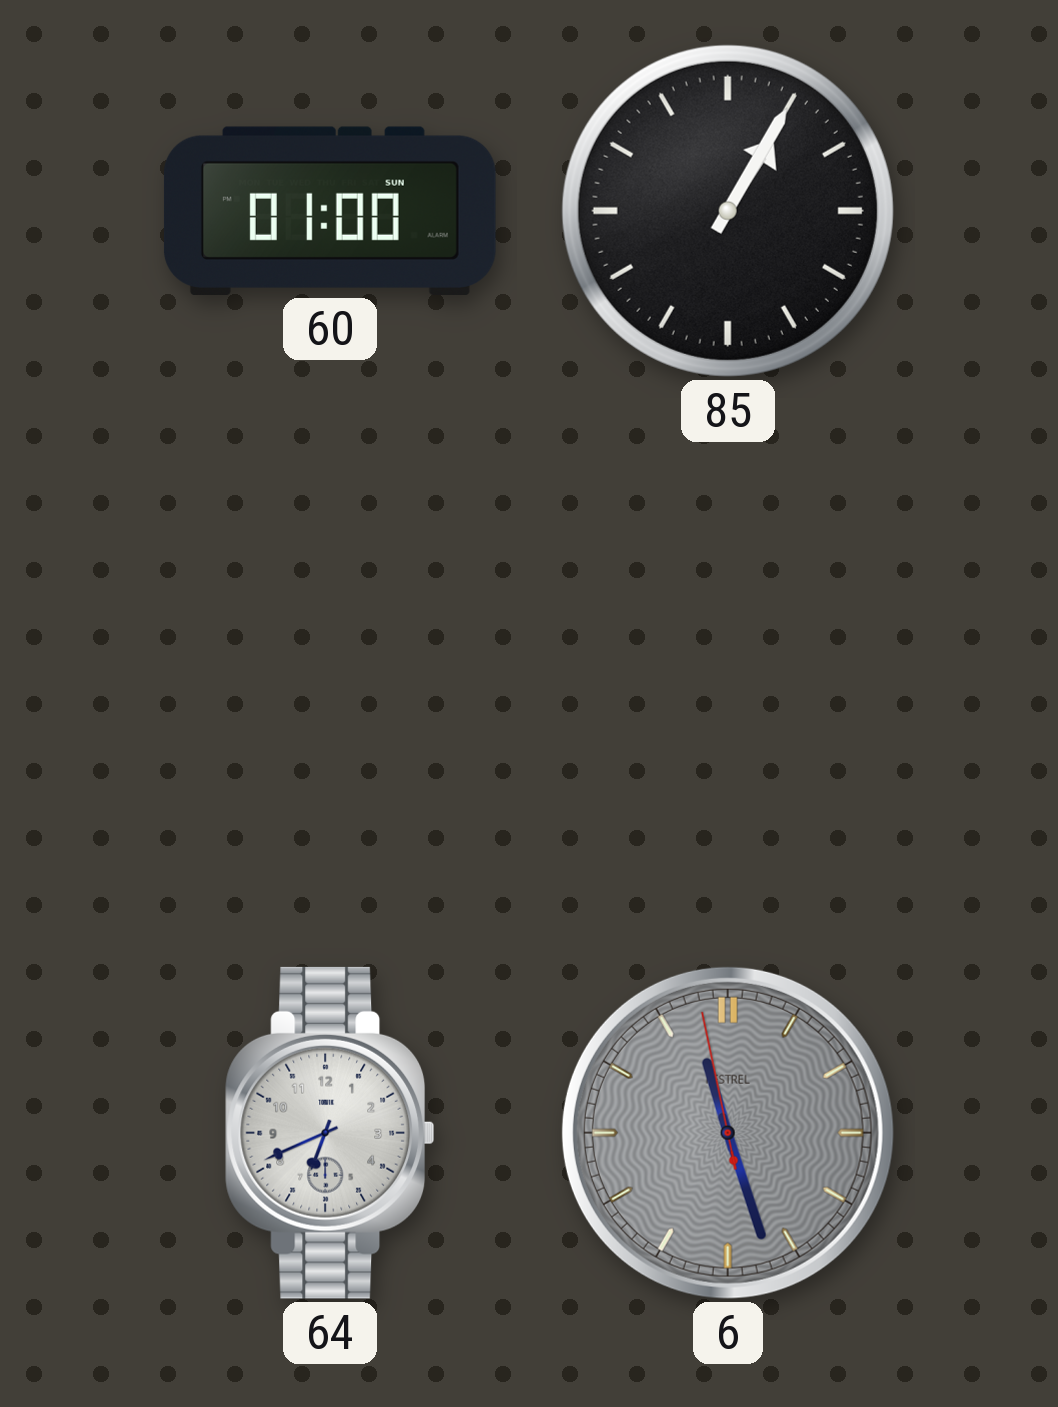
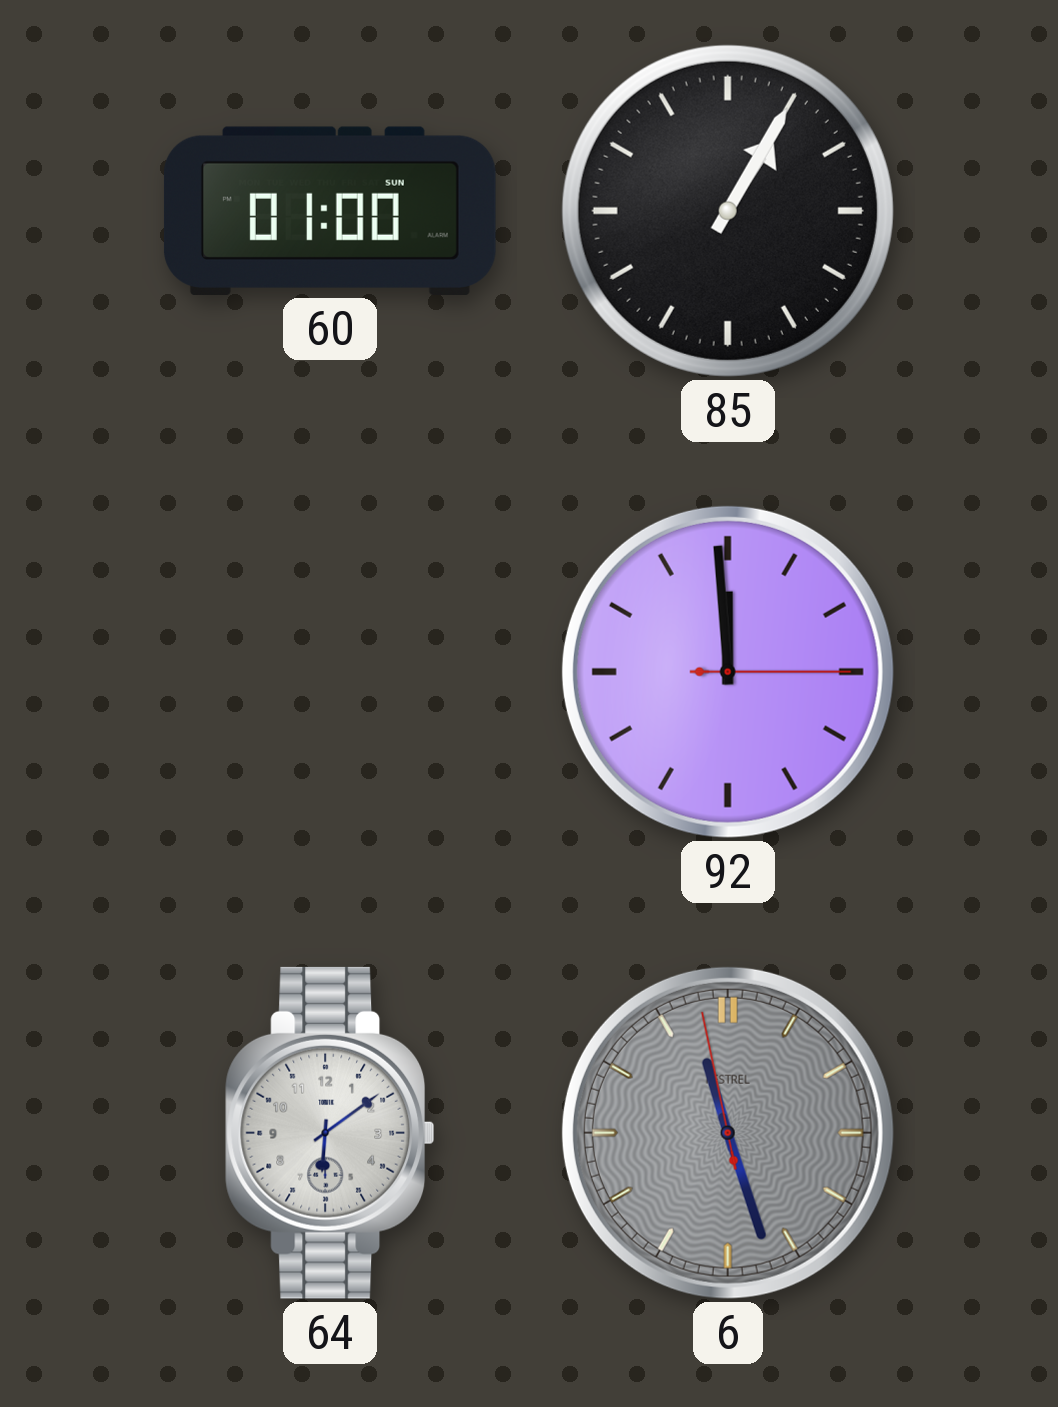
92: none -> 11:59 (728, 672)
64: 6:41 -> 6:09 (329, 1133)
